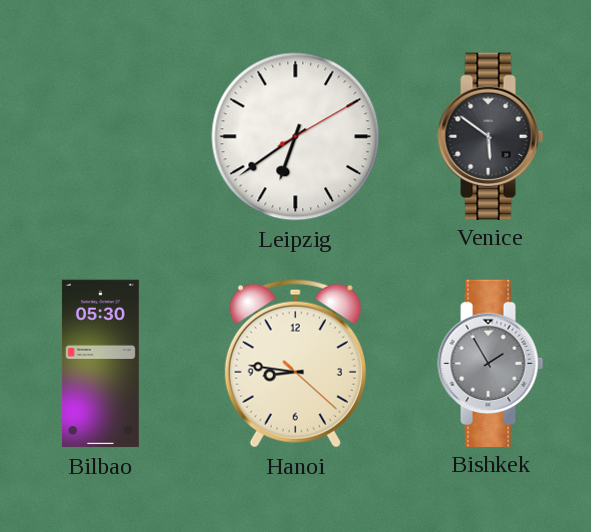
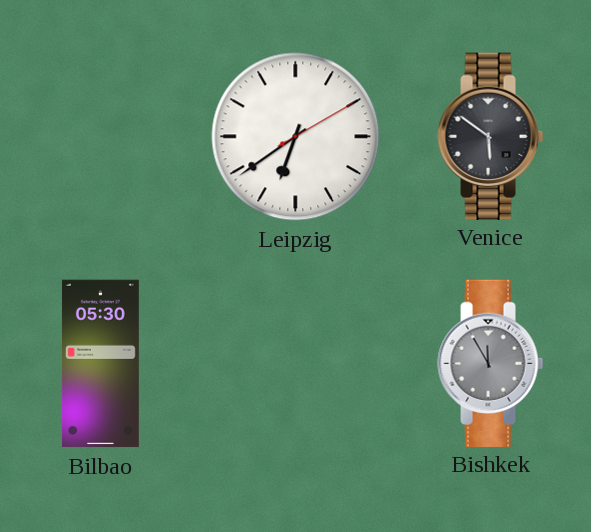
Hanoi: 8:46 -> none (295, 364)
Bishkek: 1:55 -> 11:55 (491, 363)
